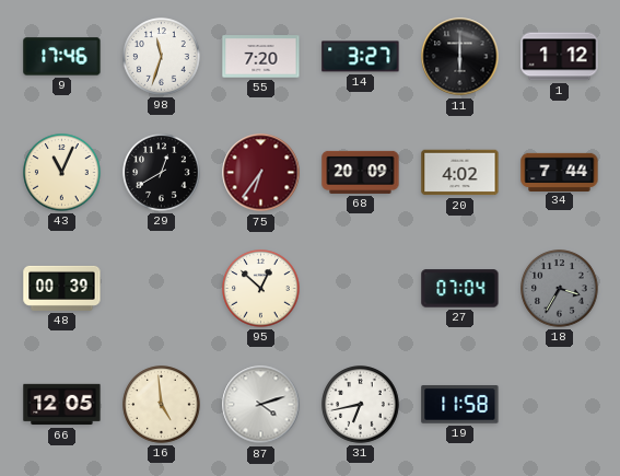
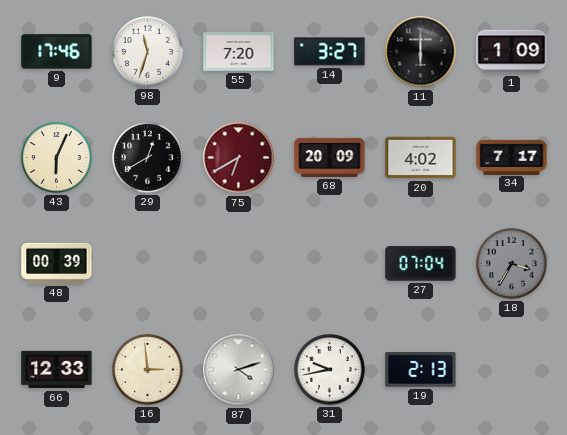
1: 1:12 -> 1:09 (512, 52)
43: 11:04 -> 6:04 (57, 158)
75: 6:36 -> 6:40 (239, 158)
34: 7:44 -> 7:17 (512, 157)
95: 12:52 -> none (261, 289)
66: 12:05 -> 12:33 (57, 370)
16: 4:59 -> 2:59 (148, 370)
31: 6:43 -> 9:43 (330, 370)
19: 11:58 -> 2:13 (421, 370)
